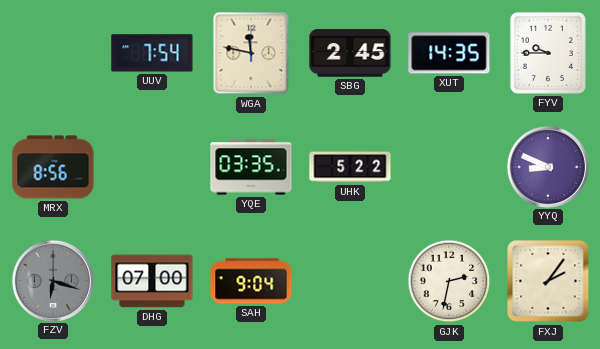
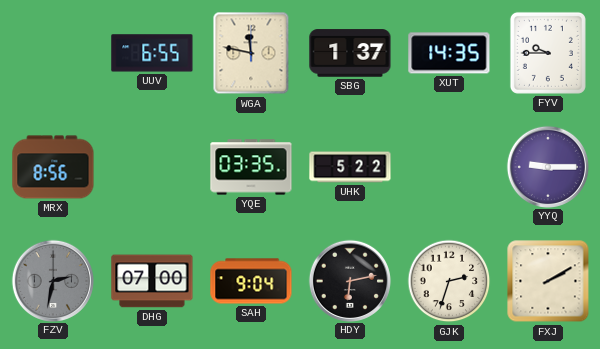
UUV: 7:54 -> 6:55 (152, 53)
SBG: 2:45 -> 1:37 (350, 53)
YYQ: 8:49 -> 9:15 (547, 166)
FZV: 6:18 -> 2:32 (52, 280)
HDY: none -> 6:13 (349, 280)
GJK: 2:32 -> 2:33 (449, 281)
FXJ: 2:06 -> 2:10 (548, 281)
